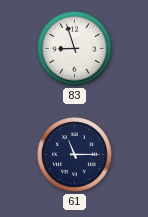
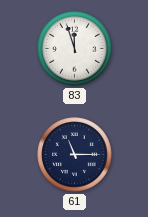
83: 8:57 -> 11:57 (75, 49)
